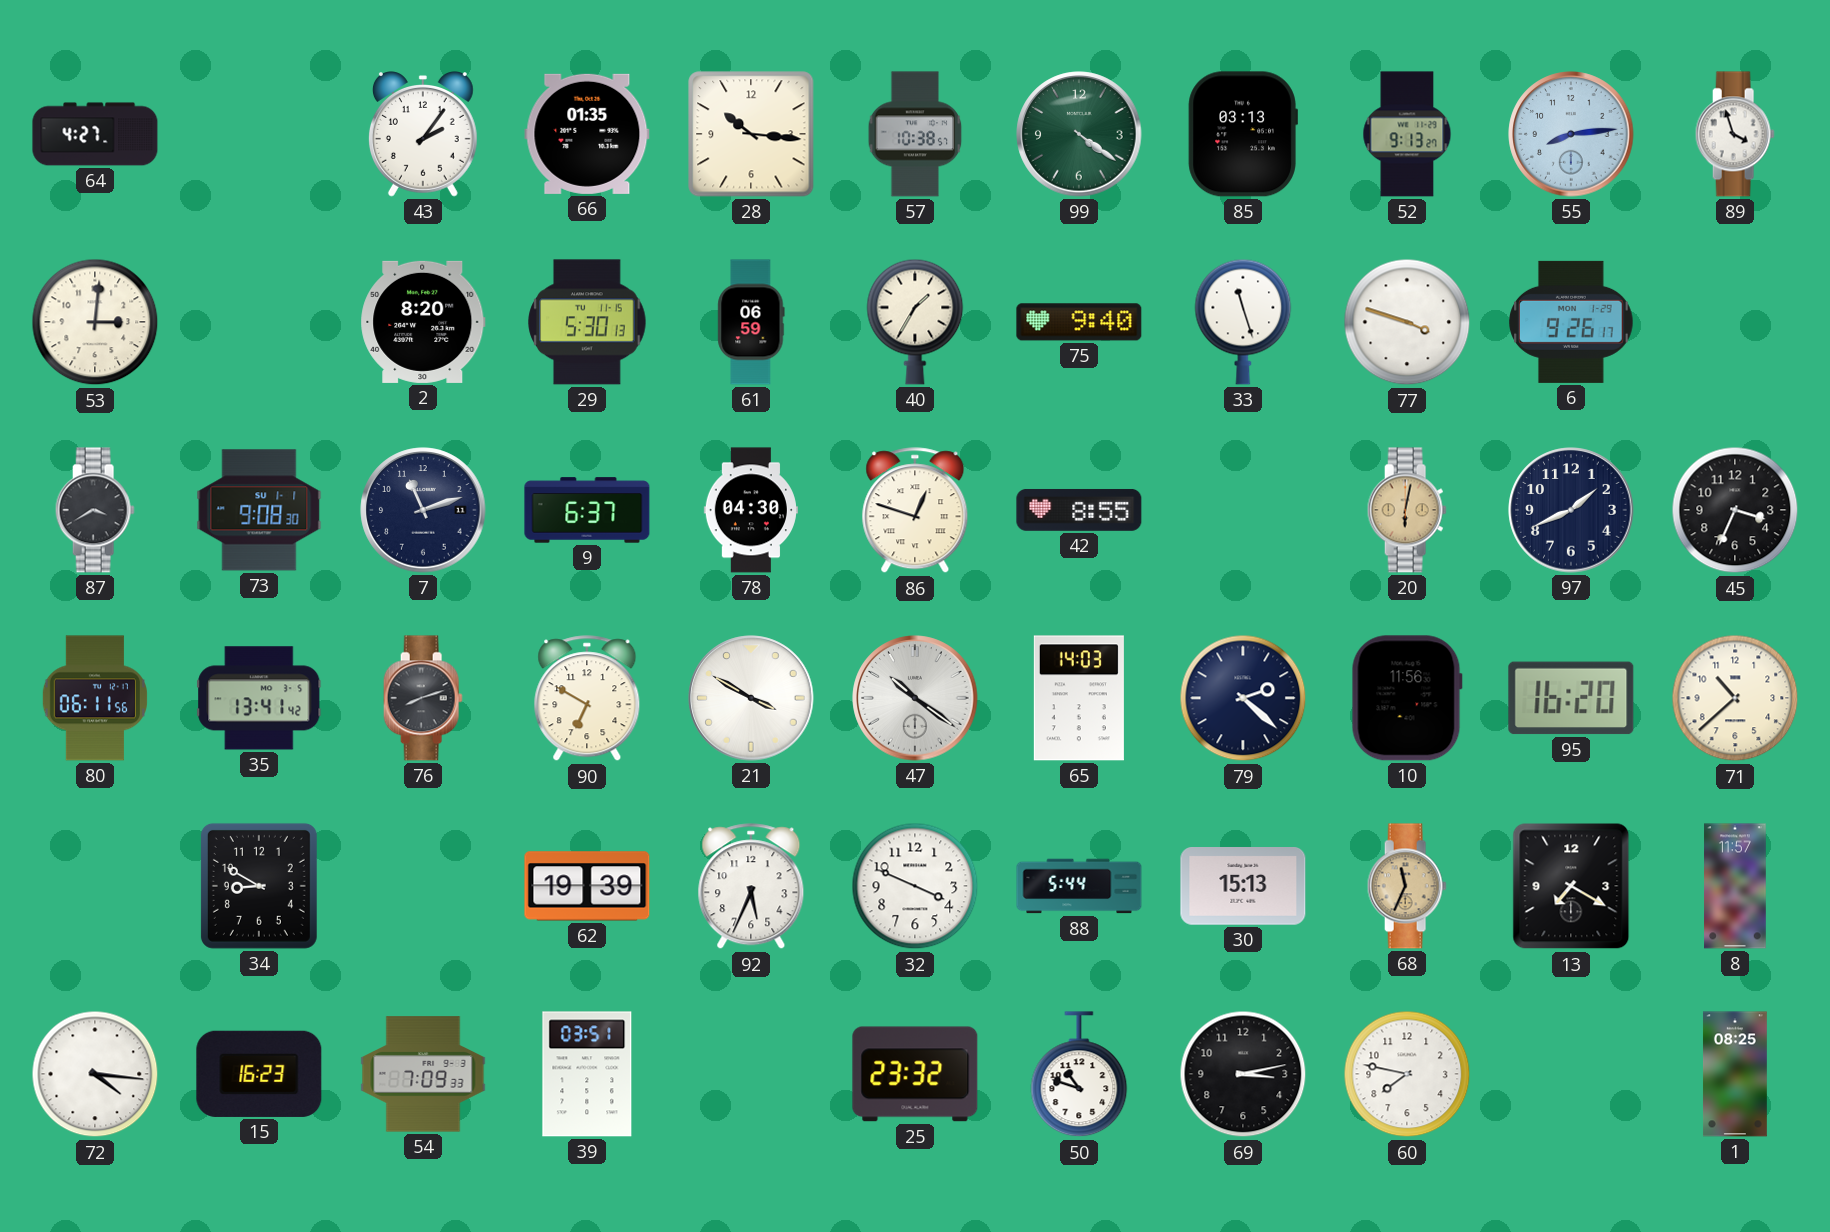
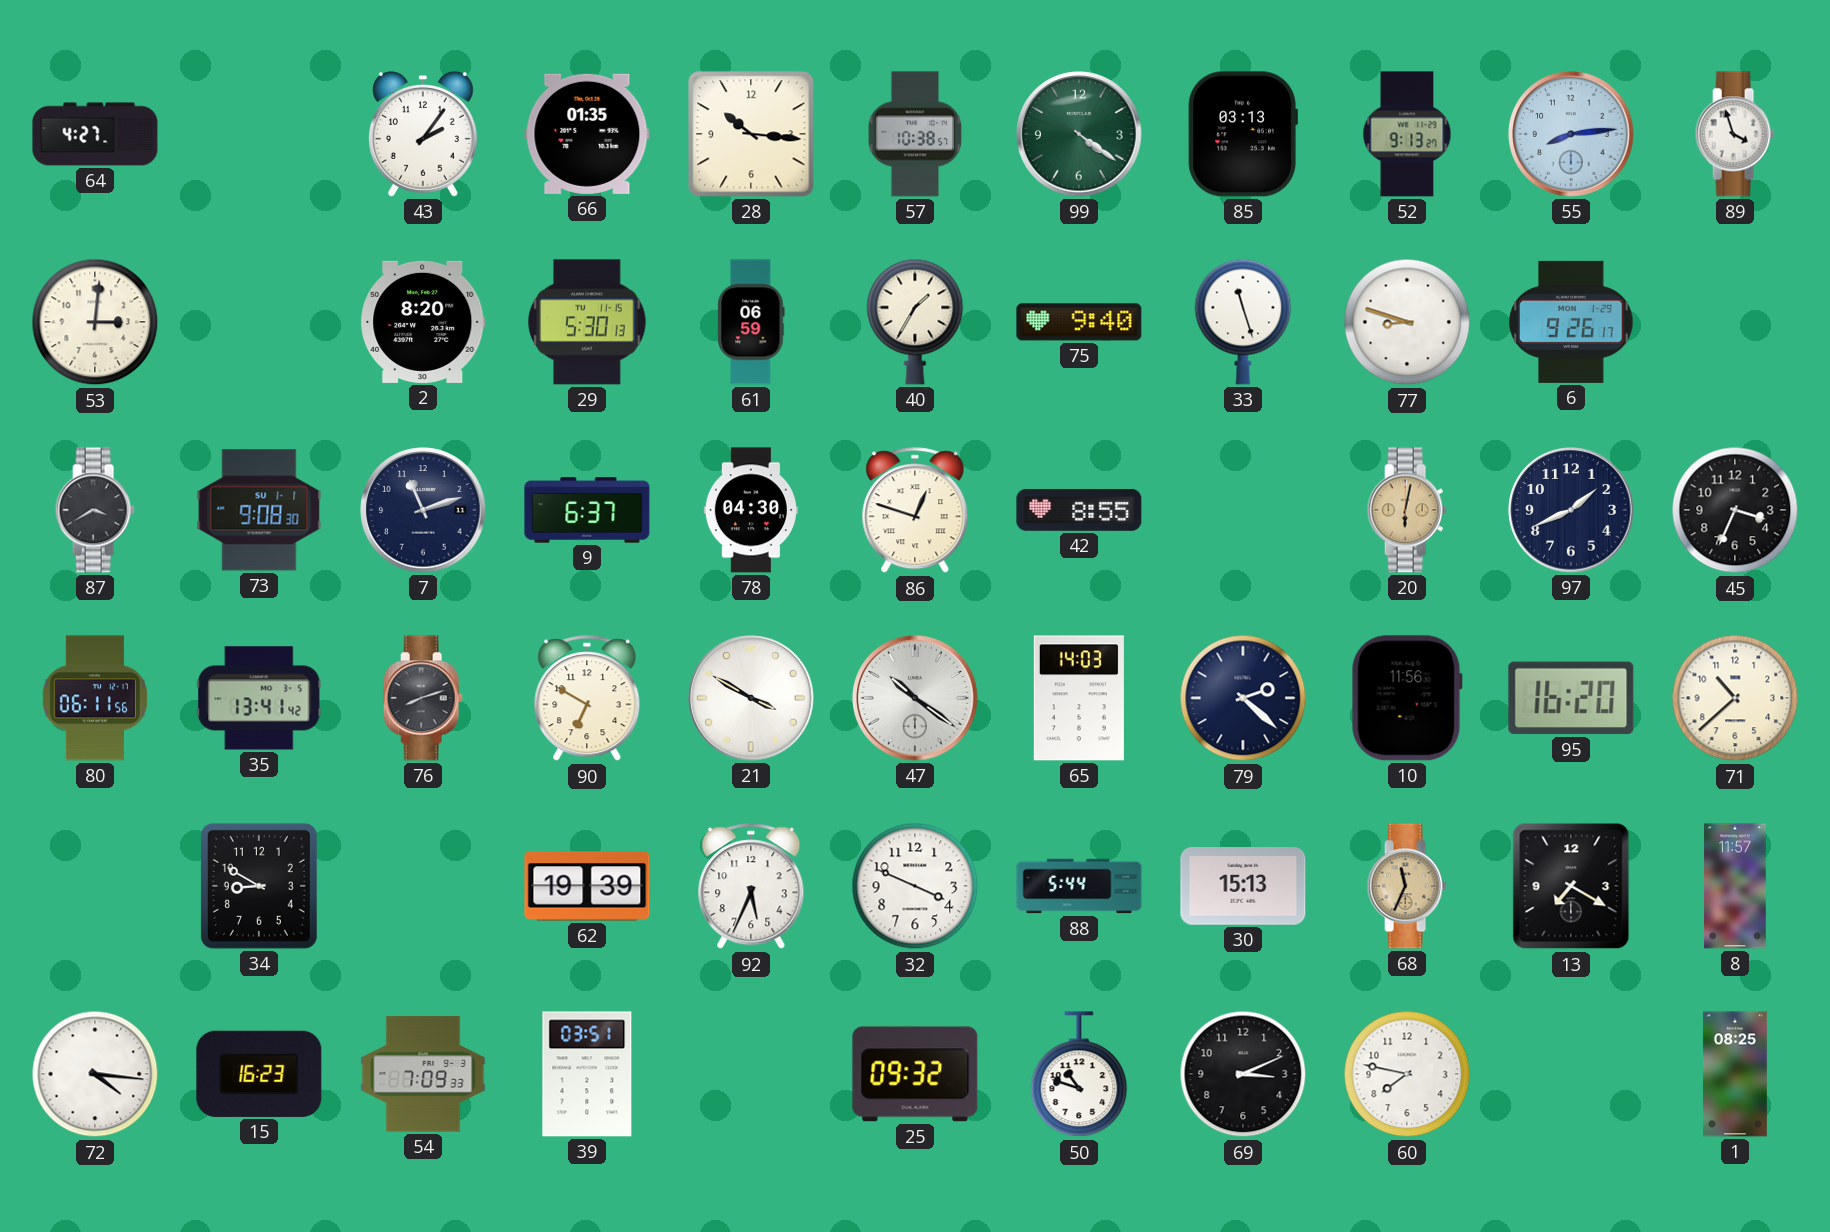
77: 3:48 -> 8:48 (1407, 322)
25: 23:32 -> 09:32 (915, 1074)
69: 3:13 -> 3:11 (1243, 1074)
